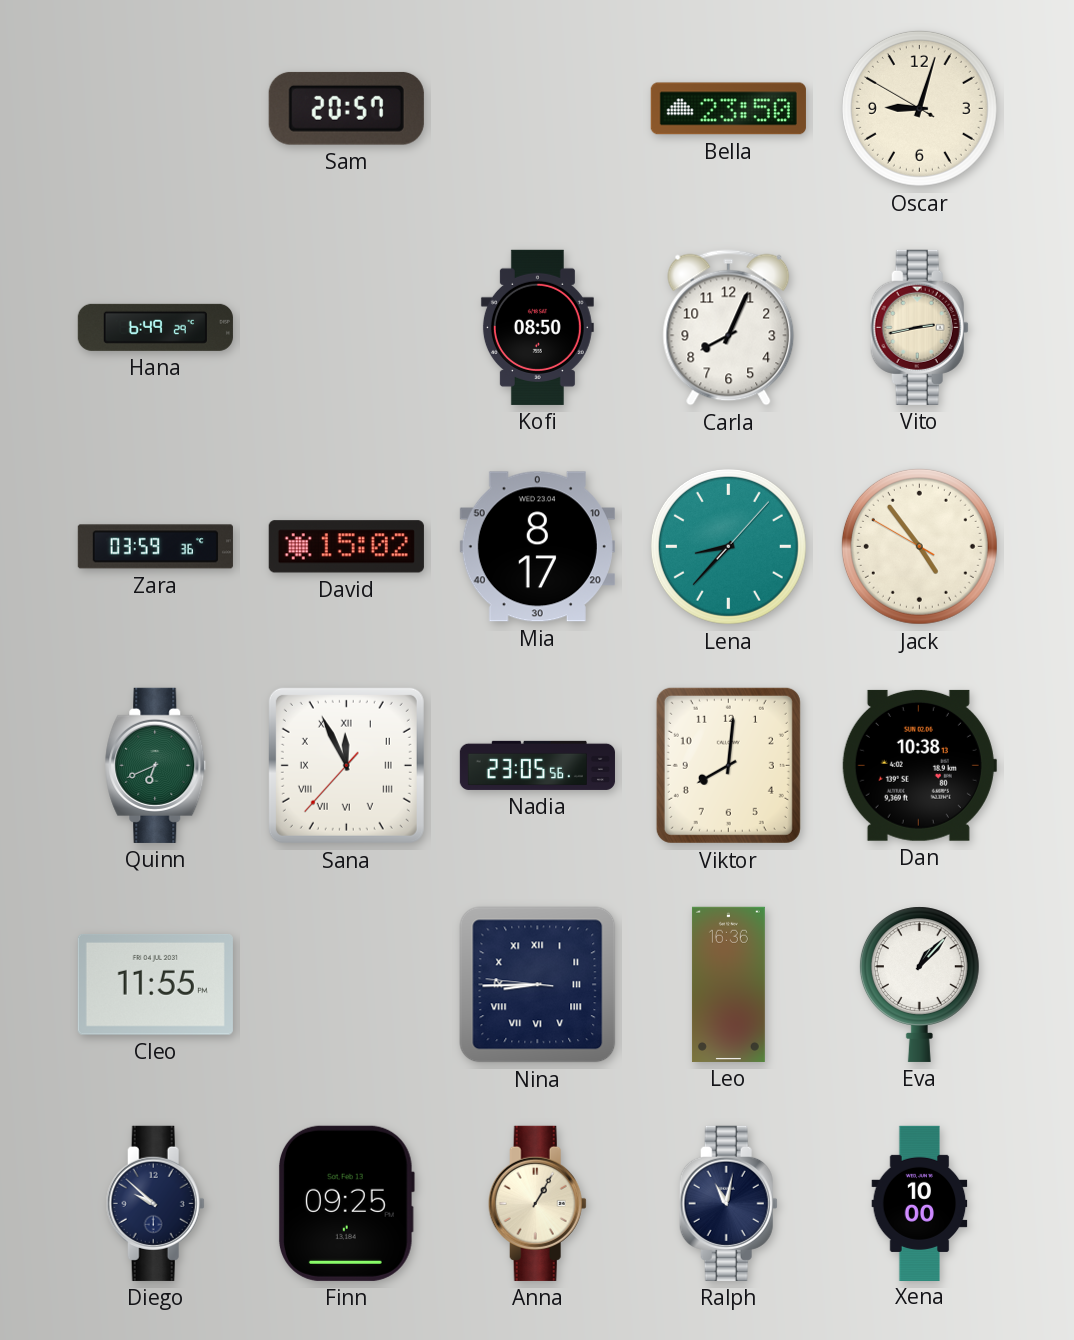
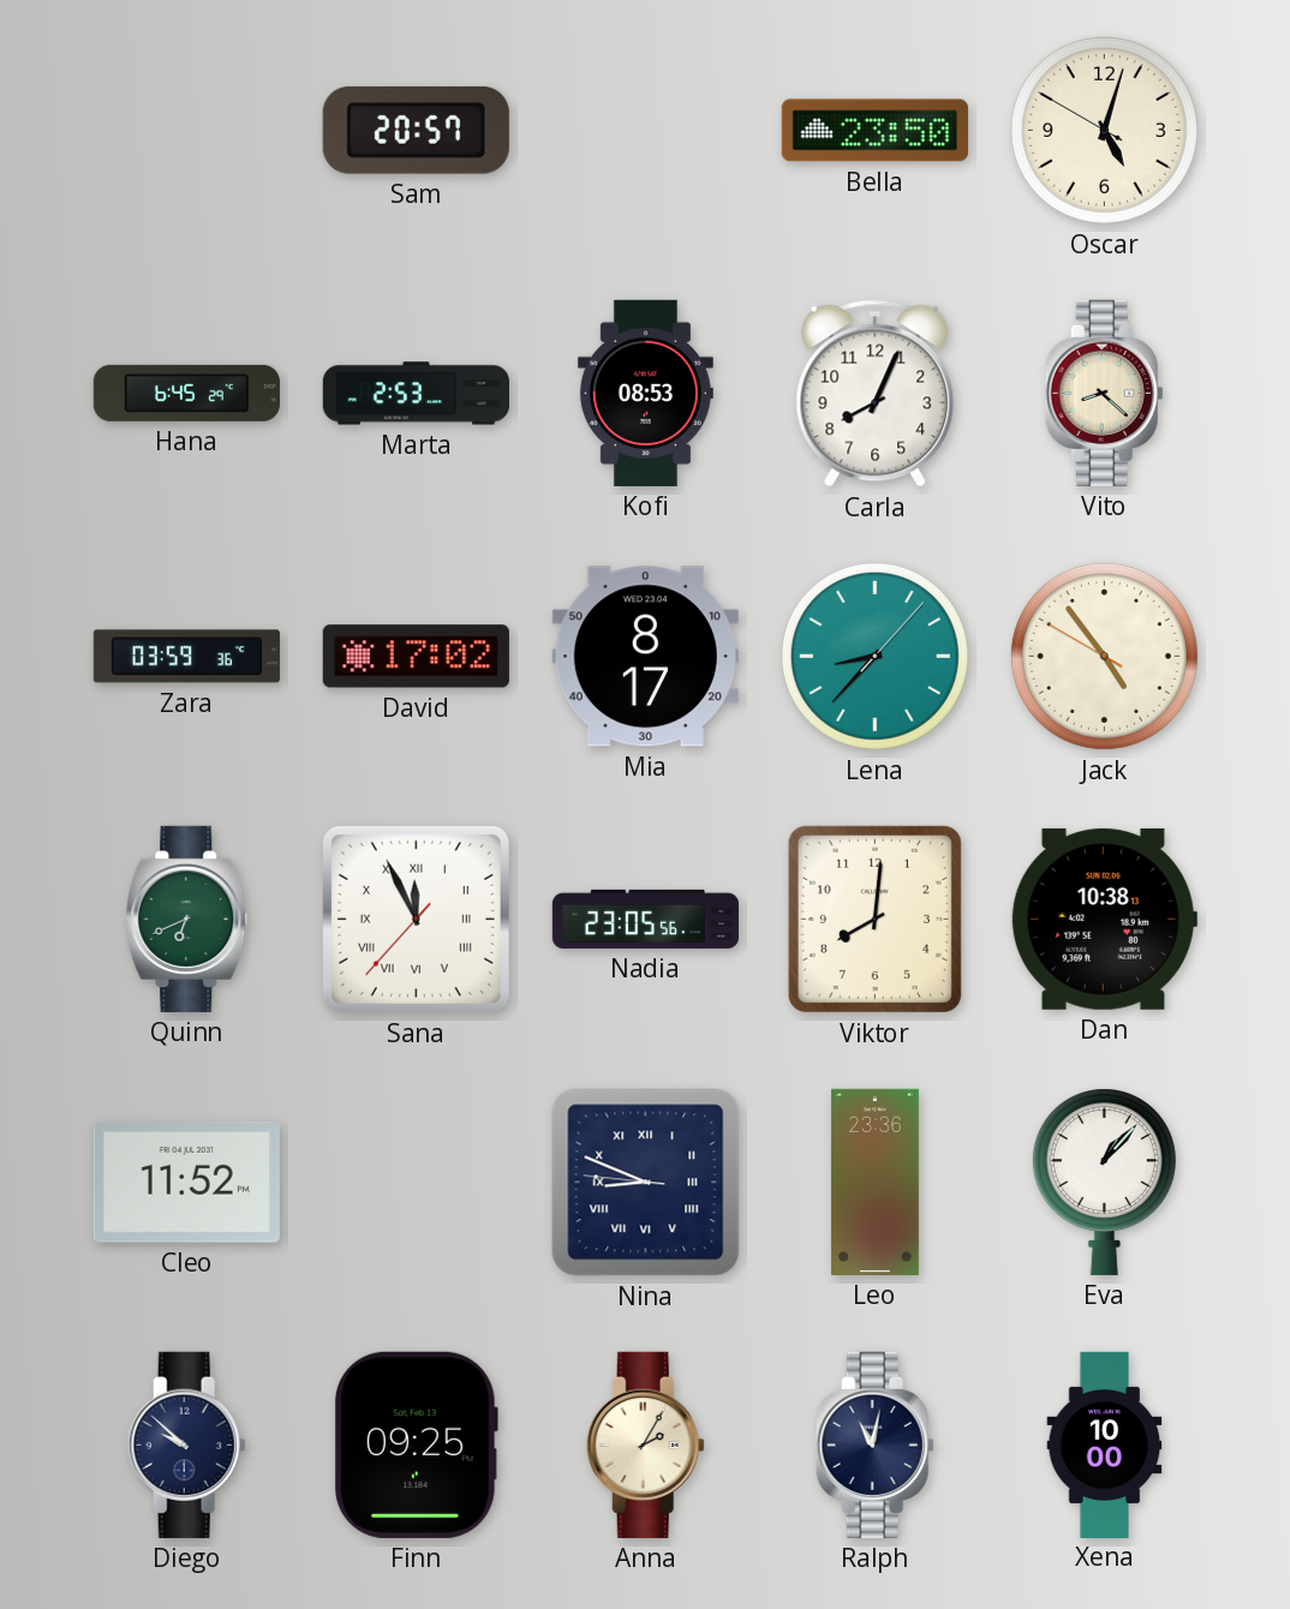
Oscar: 9:02 -> 5:02 (1104, 130)
Hana: 6:49 -> 6:45 (186, 393)
Marta: none -> 2:53 (416, 394)
Kofi: 08:50 -> 08:53 (645, 393)
Vito: 2:43 -> 8:22 (1104, 393)
David: 15:02 -> 17:02 (416, 657)
Cleo: 11:55 -> 11:52 (186, 1182)
Nina: 8:44 -> 8:48 (646, 1183)
Leo: 16:36 -> 23:36 (874, 1182)
Anna: 1:05 -> 2:05 (645, 1444)
